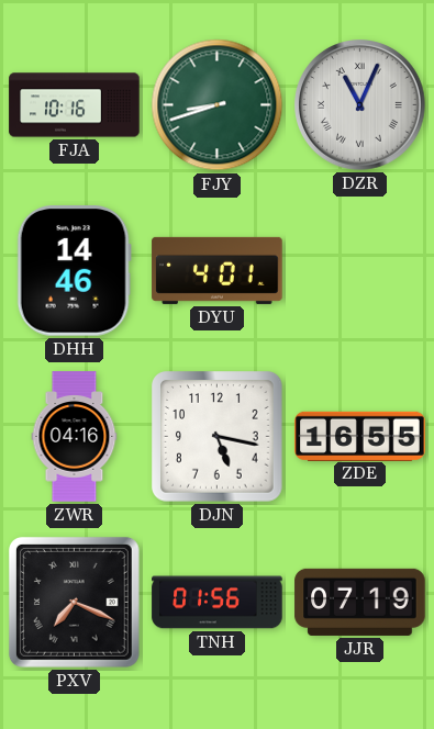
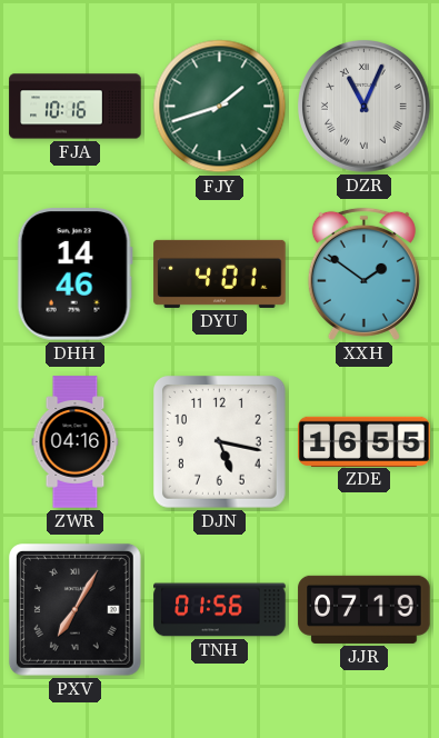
FJY: 8:42 -> 1:42 (220, 107)
XXH: none -> 1:51 (363, 273)
PXV: 7:19 -> 7:05 (74, 609)
